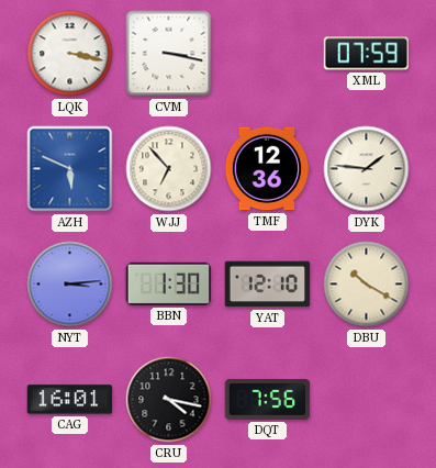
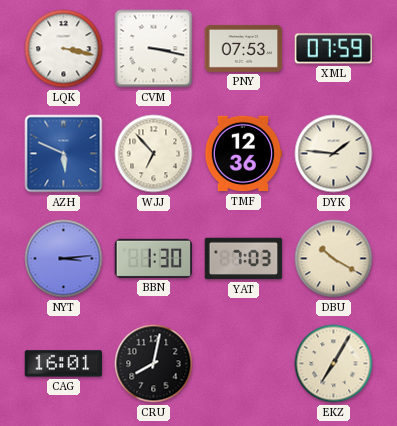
PNY: none -> 07:53 (244, 48)
YAT: 12:10 -> 7:03 (244, 259)
CRU: 4:17 -> 8:02 (154, 364)
DQT: 7:56 -> none (268, 399)
EKZ: none -> 7:05 (334, 364)
